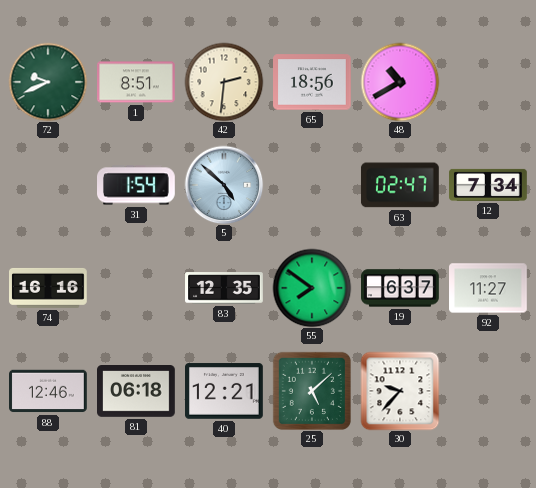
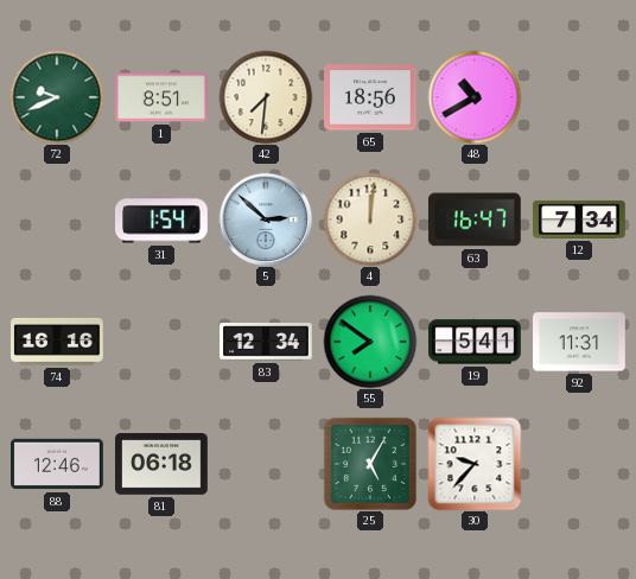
42: 2:31 -> 7:31 (266, 97)
5: 4:52 -> 2:52 (266, 219)
4: none -> 12:01 (370, 219)
63: 02:47 -> 16:47 (475, 219)
83: 12:35 -> 12:34 (266, 342)
19: 6:37 -> 5:41 (476, 342)
92: 11:27 -> 11:31 (580, 342)
40: 12:21 -> none (225, 391)
25: 5:08 -> 5:05 (370, 464)
